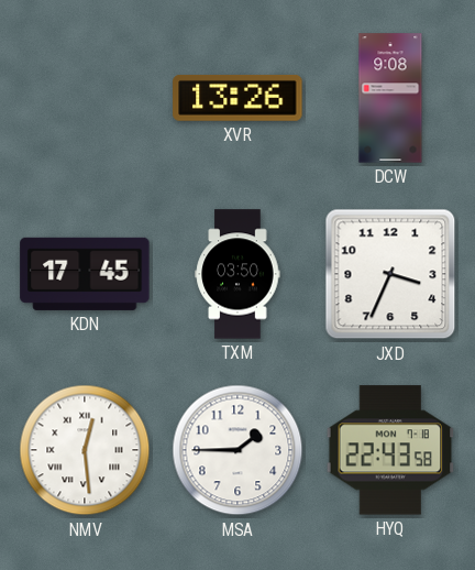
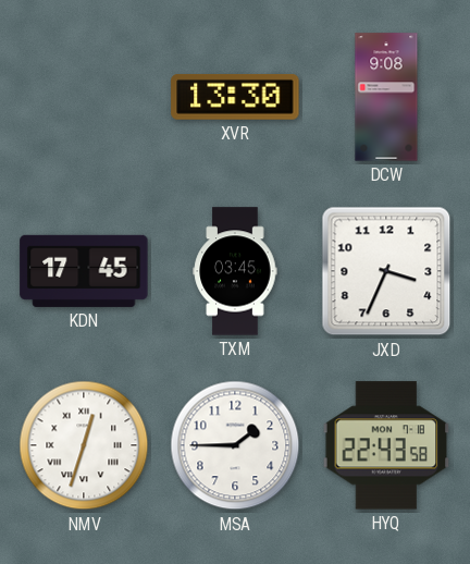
XVR: 13:26 -> 13:30 (235, 97)
TXM: 03:50 -> 03:45 (235, 271)
NMV: 12:29 -> 12:33 (84, 445)
